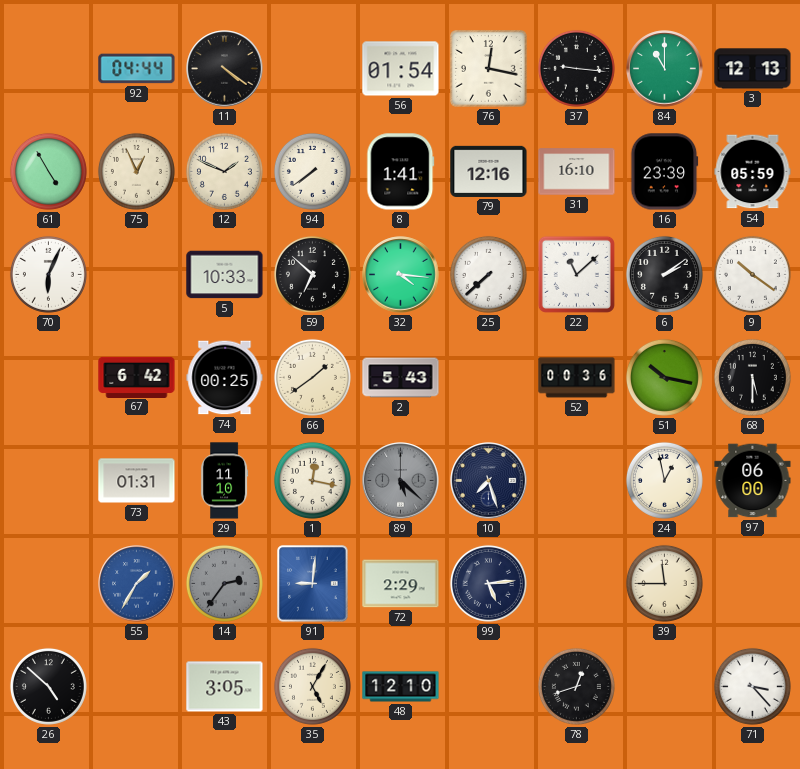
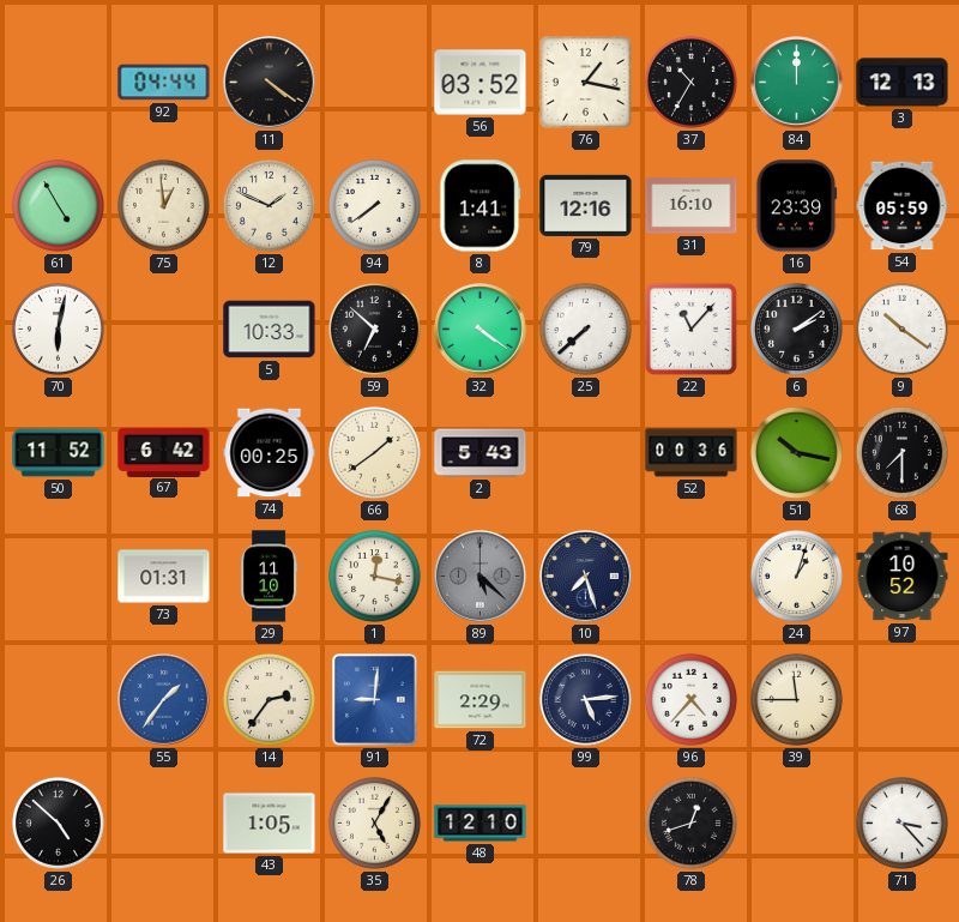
56: 01:54 -> 03:52 (481, 83)
76: 12:17 -> 1:17 (586, 83)
37: 9:16 -> 10:35 (690, 82)
84: 11:00 -> 12:00 (797, 83)
75: 12:56 -> 12:59 (163, 205)
70: 6:04 -> 6:02 (58, 329)
32: 4:16 -> 4:21 (481, 330)
22: 11:08 -> 11:07 (690, 329)
50: none -> 11:52 (59, 453)
68: 5:30 -> 7:30 (901, 452)
24: 12:58 -> 1:03 (796, 576)
97: 06:00 -> 10:52 (903, 577)
55: 1:35 -> 1:36 (164, 700)
14 dial: grey -> cream (269, 699)
96: none -> 4:37 (690, 699)
43: 3:05 -> 1:05 (270, 824)
